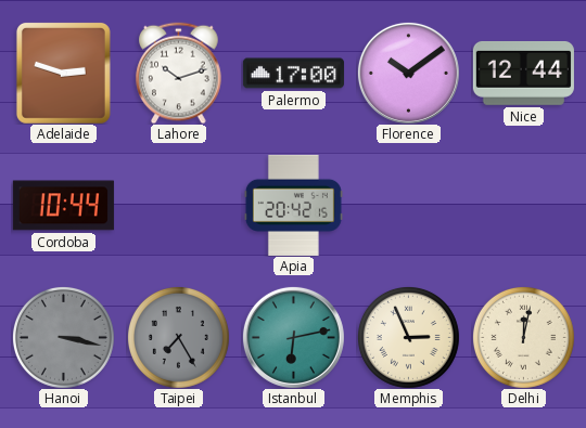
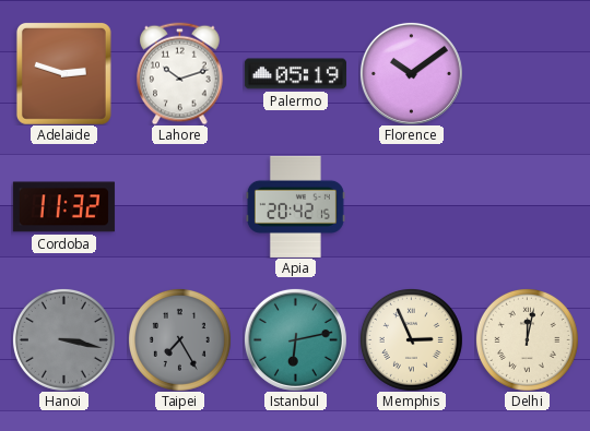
Palermo: 17:00 -> 05:19 (295, 74)
Nice: 12:44 -> none (523, 73)
Cordoba: 10:44 -> 11:32 (63, 207)
